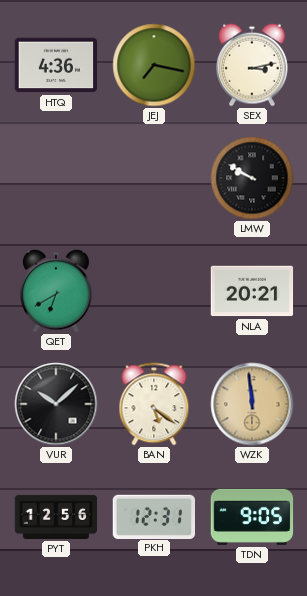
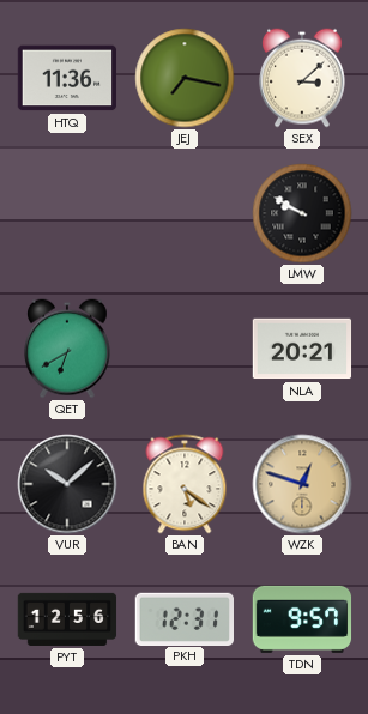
HTQ: 4:36 -> 11:36 (67, 78)
SEX: 3:13 -> 3:08 (303, 78)
WZK: 11:59 -> 12:48 (302, 484)
TDN: 9:05 -> 9:57 (302, 619)
